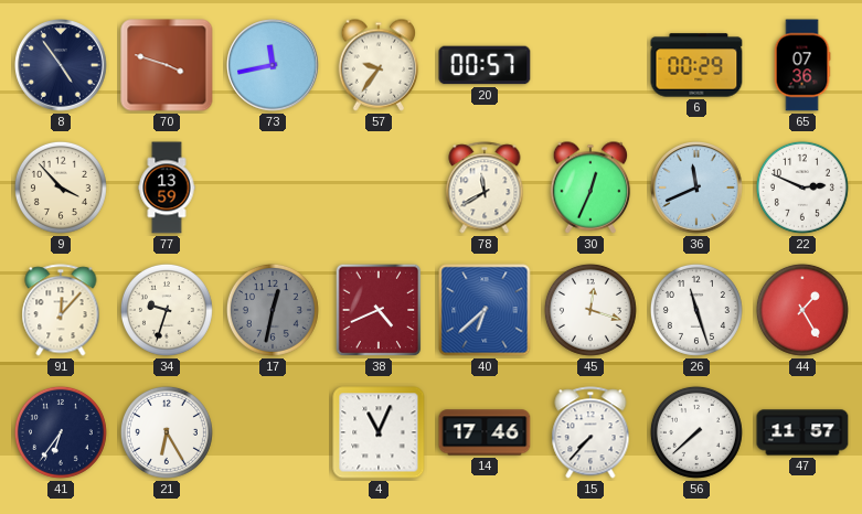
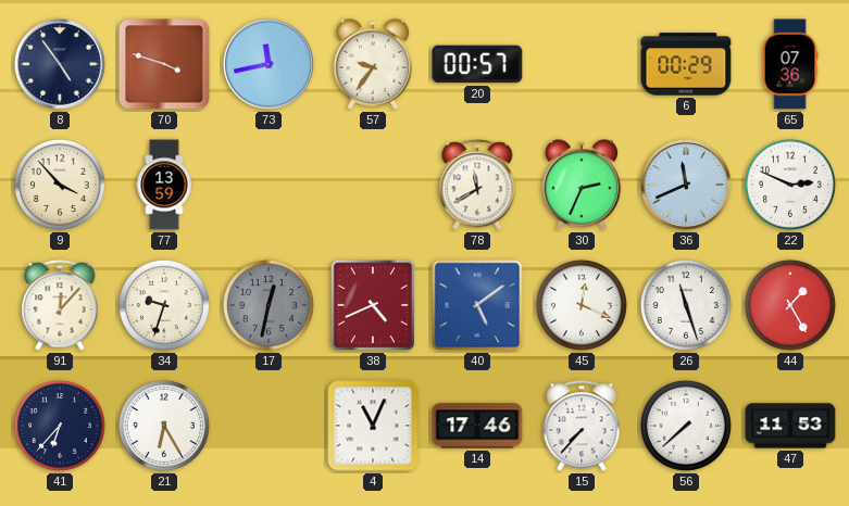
30: 12:34 -> 2:34 (582, 185)
40: 6:38 -> 5:09 (477, 305)
45: 12:18 -> 12:19 (582, 305)
41: 6:36 -> 6:37 (60, 426)
47: 11:57 -> 11:53 (790, 426)
